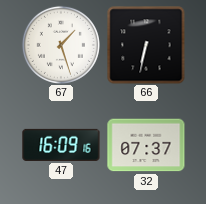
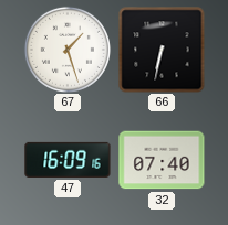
32: 07:37 -> 07:40 (162, 160)
